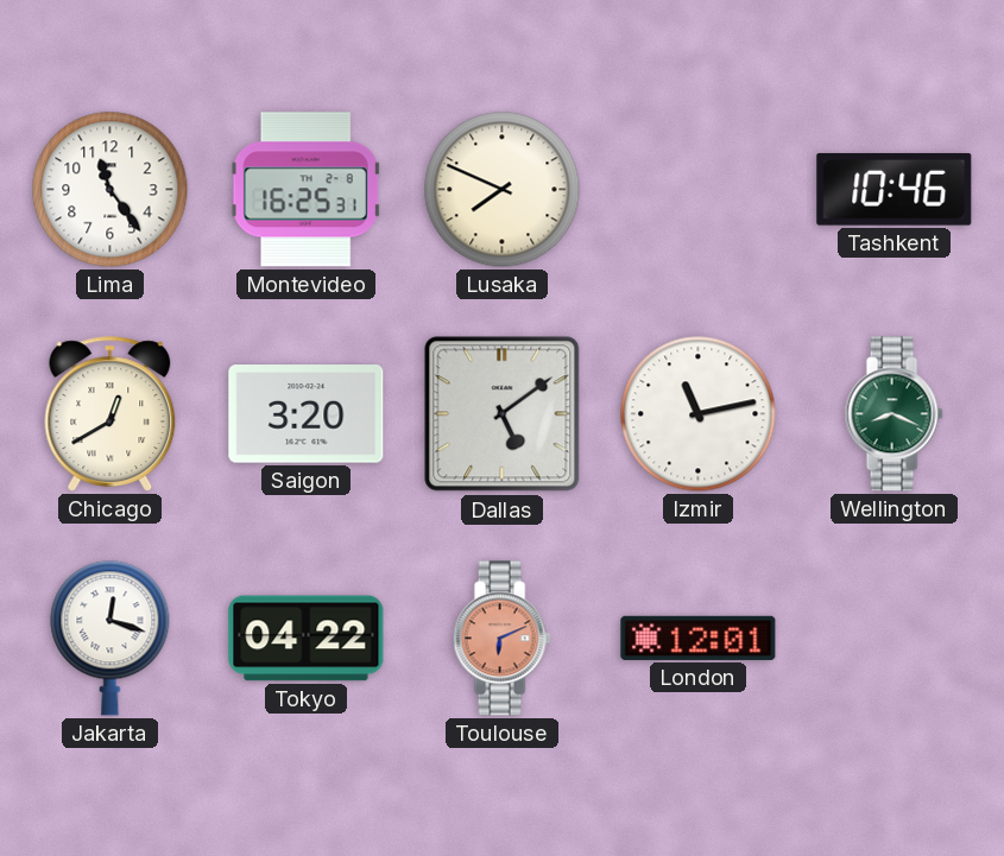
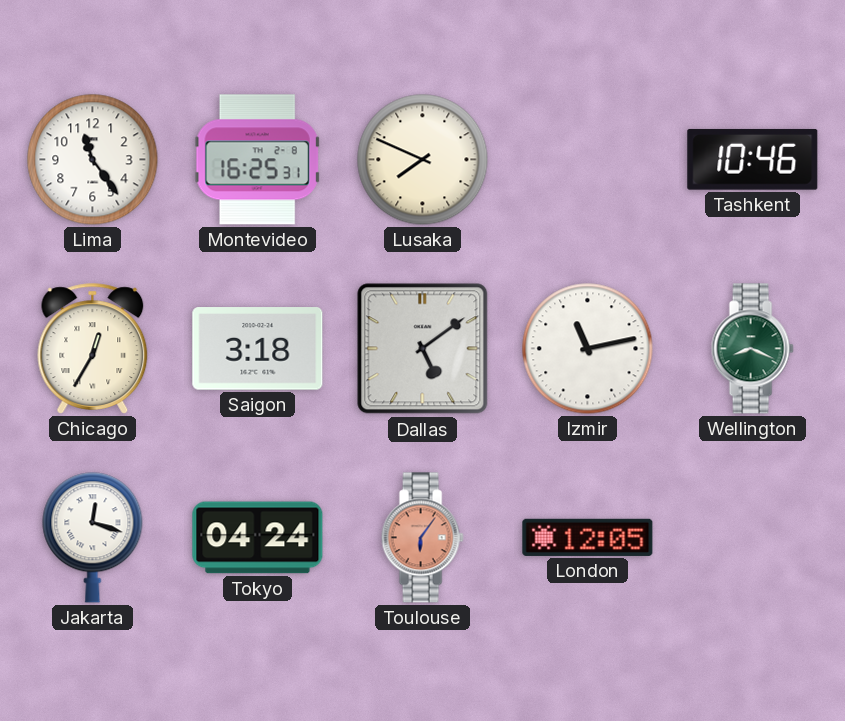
Chicago: 12:40 -> 12:35 (93, 349)
Saigon: 3:20 -> 3:18 (258, 349)
Tokyo: 04:22 -> 04:24 (258, 538)
Toulouse: 6:11 -> 6:06 (422, 538)
London: 12:01 -> 12:05 (588, 537)
